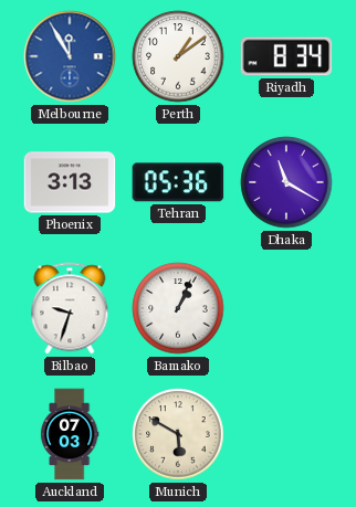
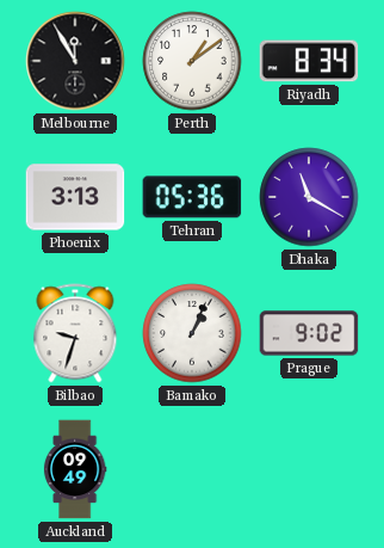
Melbourne dial: blue -> black (75, 61)
Prague: none -> 9:02 (309, 333)
Auckland: 07:03 -> 09:49 (75, 469)
Munich: 5:50 -> none (178, 434)
